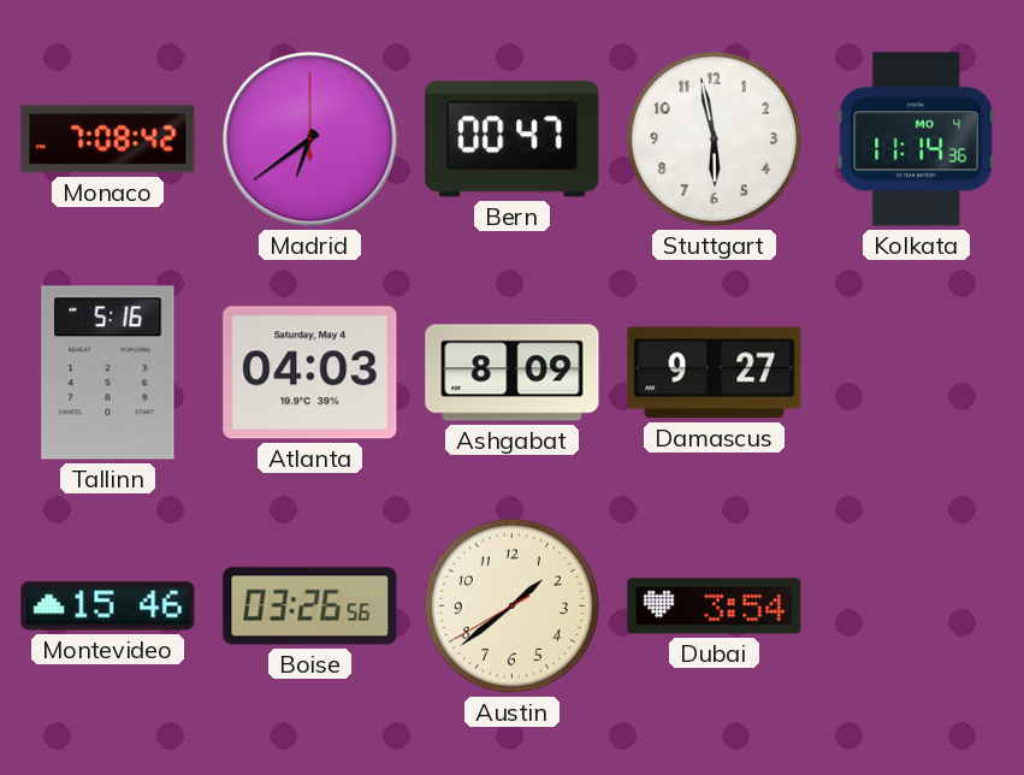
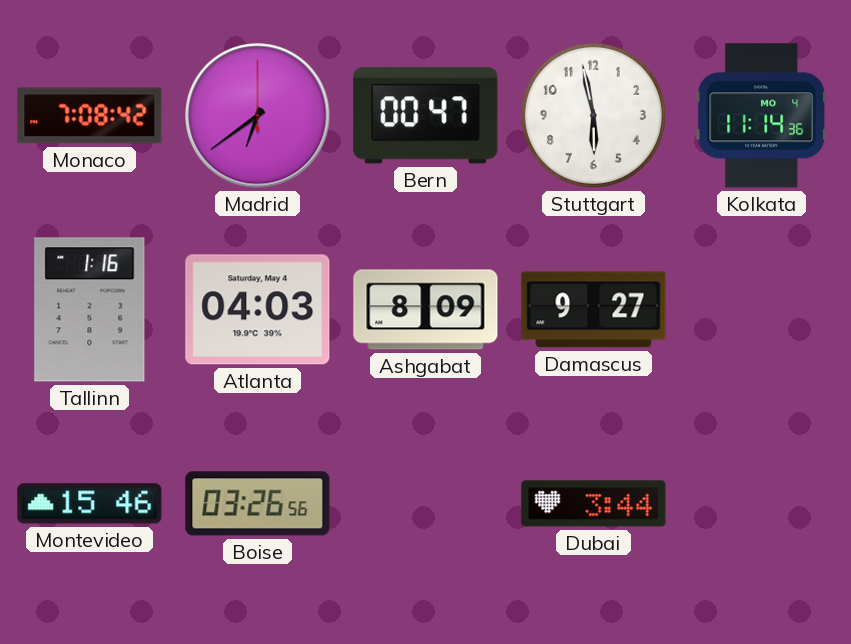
Tallinn: 5:16 -> 1:16 (90, 310)
Austin: 1:38 -> none (511, 605)
Dubai: 3:54 -> 3:44 (594, 504)
